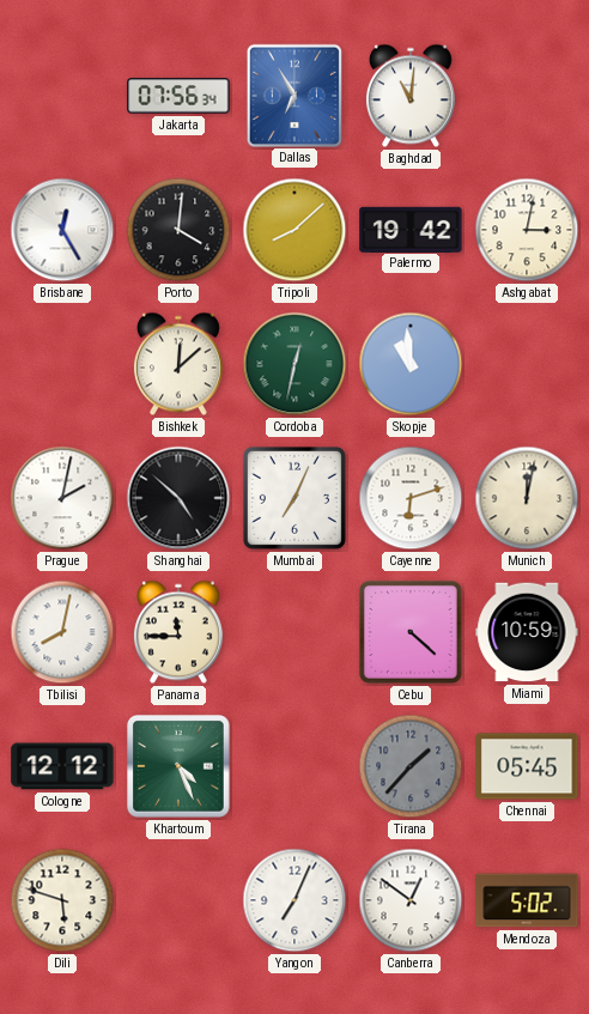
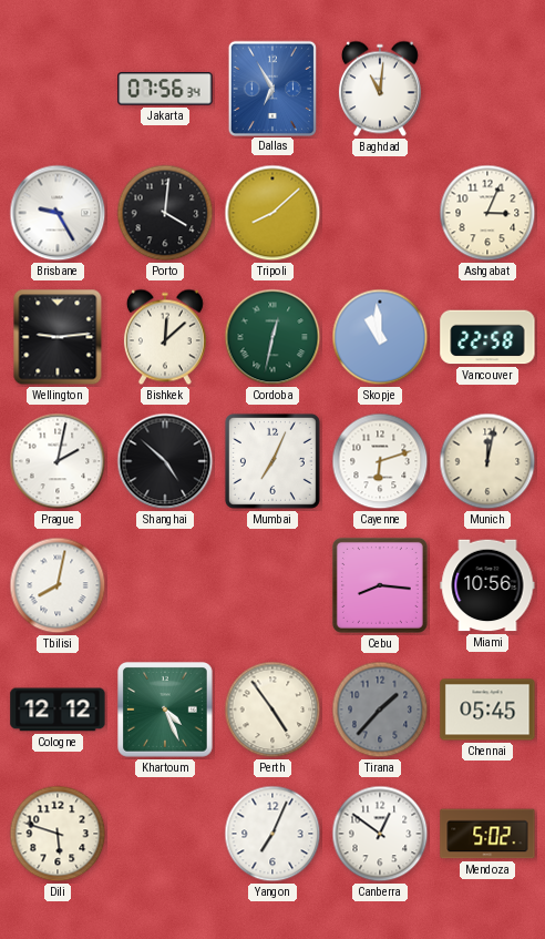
Brisbane: 12:25 -> 9:25 (58, 213)
Palermo: 19:42 -> none (411, 229)
Ashgabat: 3:02 -> 3:04 (487, 213)
Wellington: none -> 9:14 (58, 337)
Vancouver: none -> 22:58 (487, 337)
Panama: 11:45 -> none (178, 632)
Cebu: 4:22 -> 8:16 (380, 585)
Miami: 10:59 -> 10:56 (487, 585)
Perth: none -> 4:54 (272, 710)
